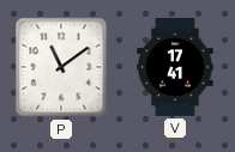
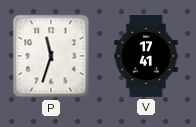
P: 11:09 -> 11:33 (51, 56)
